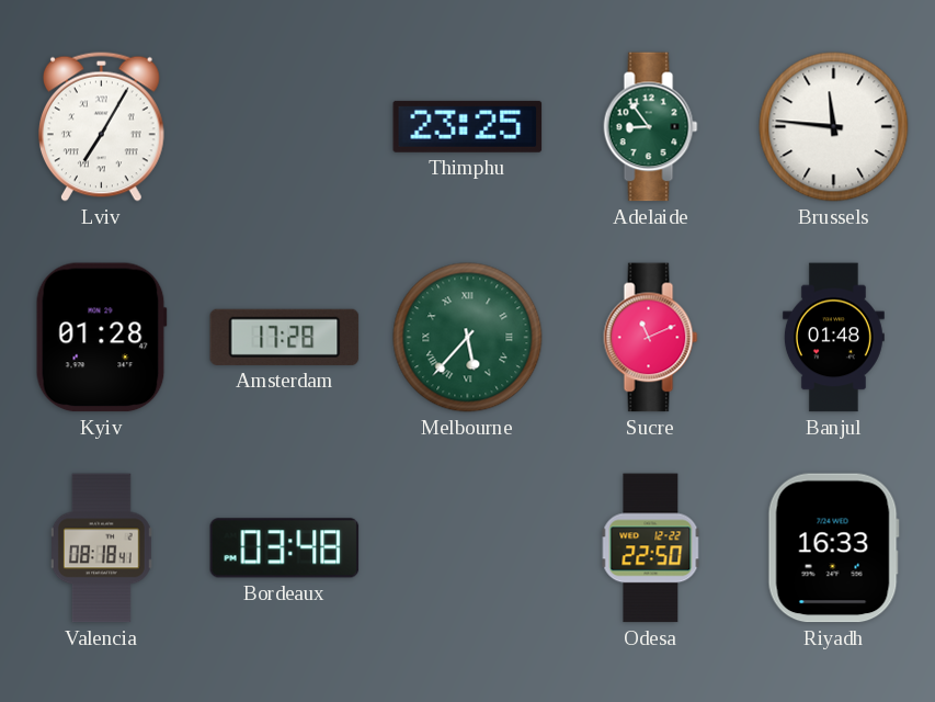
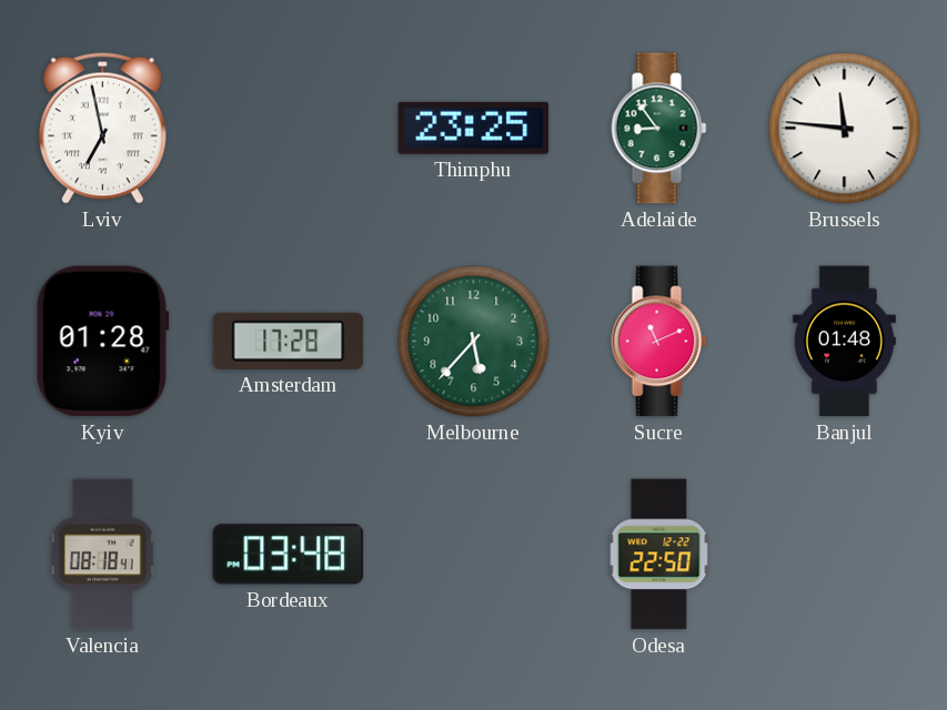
Lviv: 7:05 -> 6:58 (102, 128)
Melbourne numerals: Roman -> Arabic (474, 342)
Riyadh: 16:33 -> none (833, 548)
